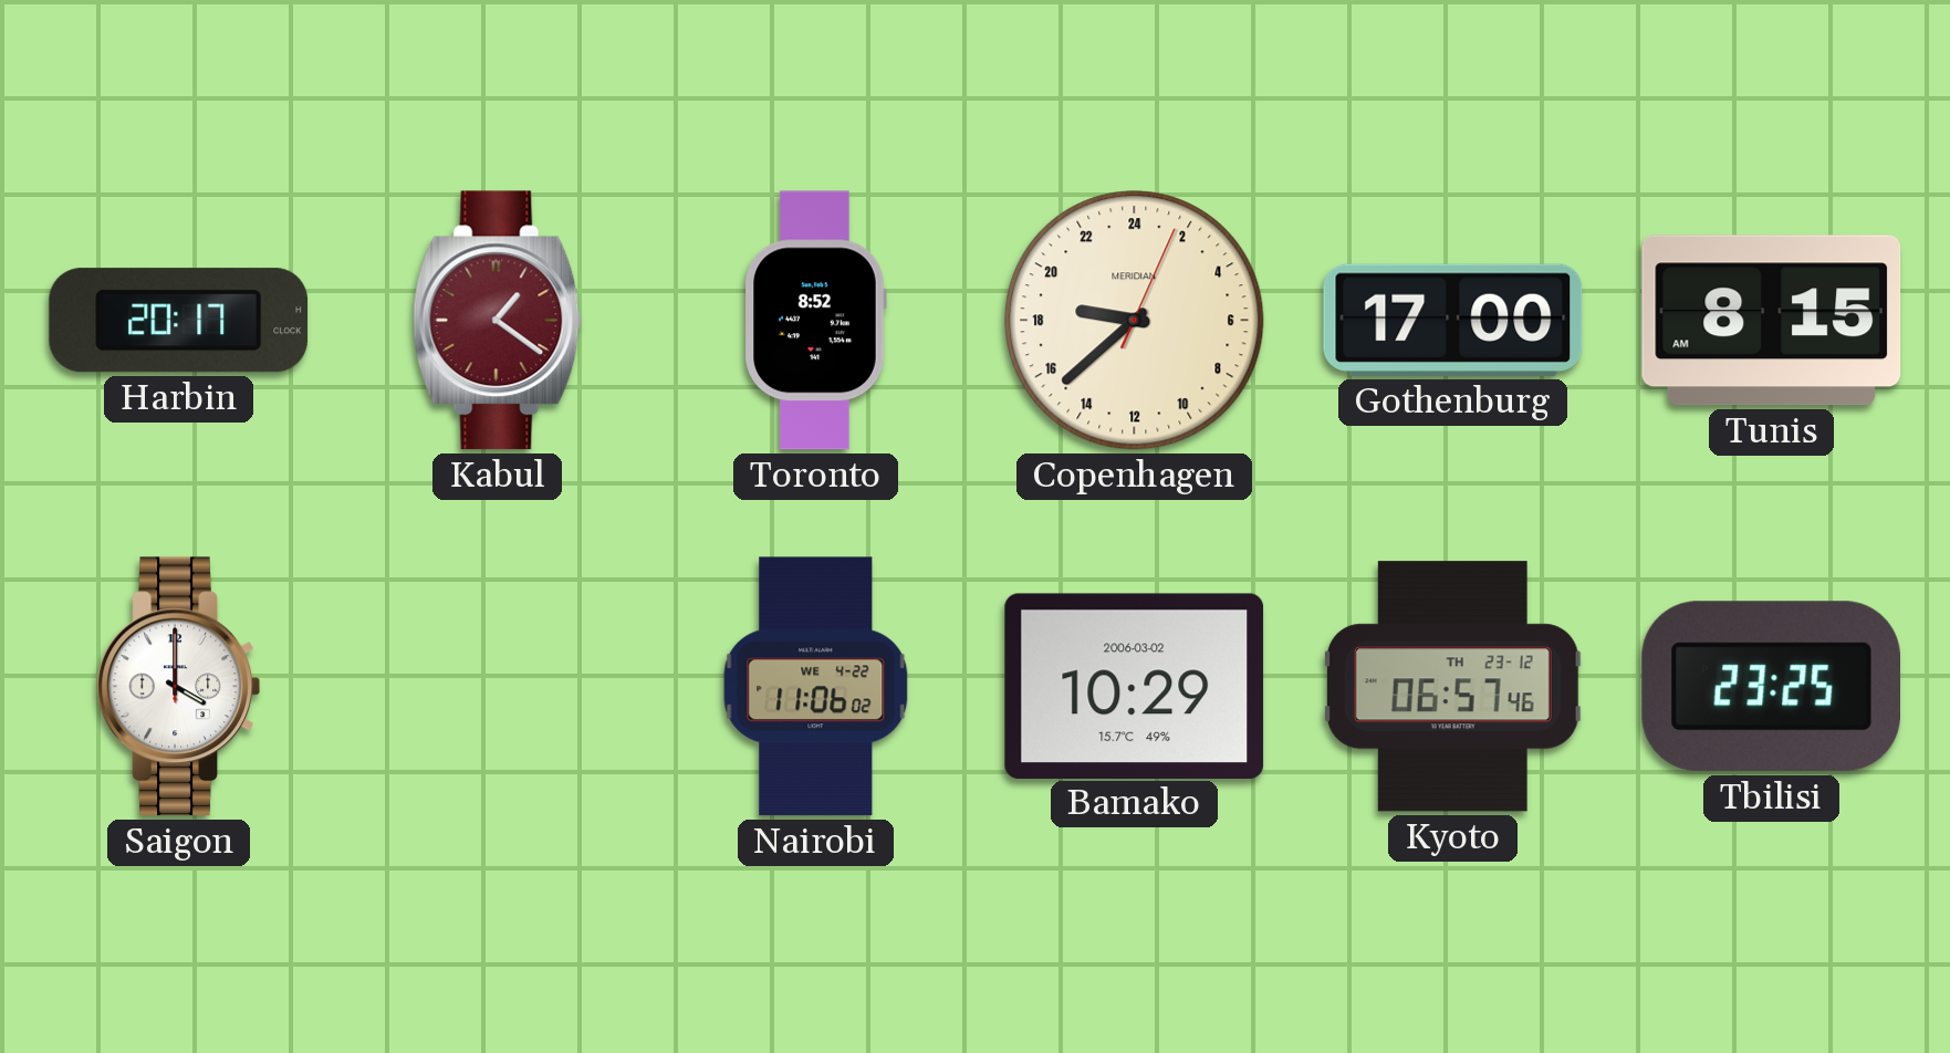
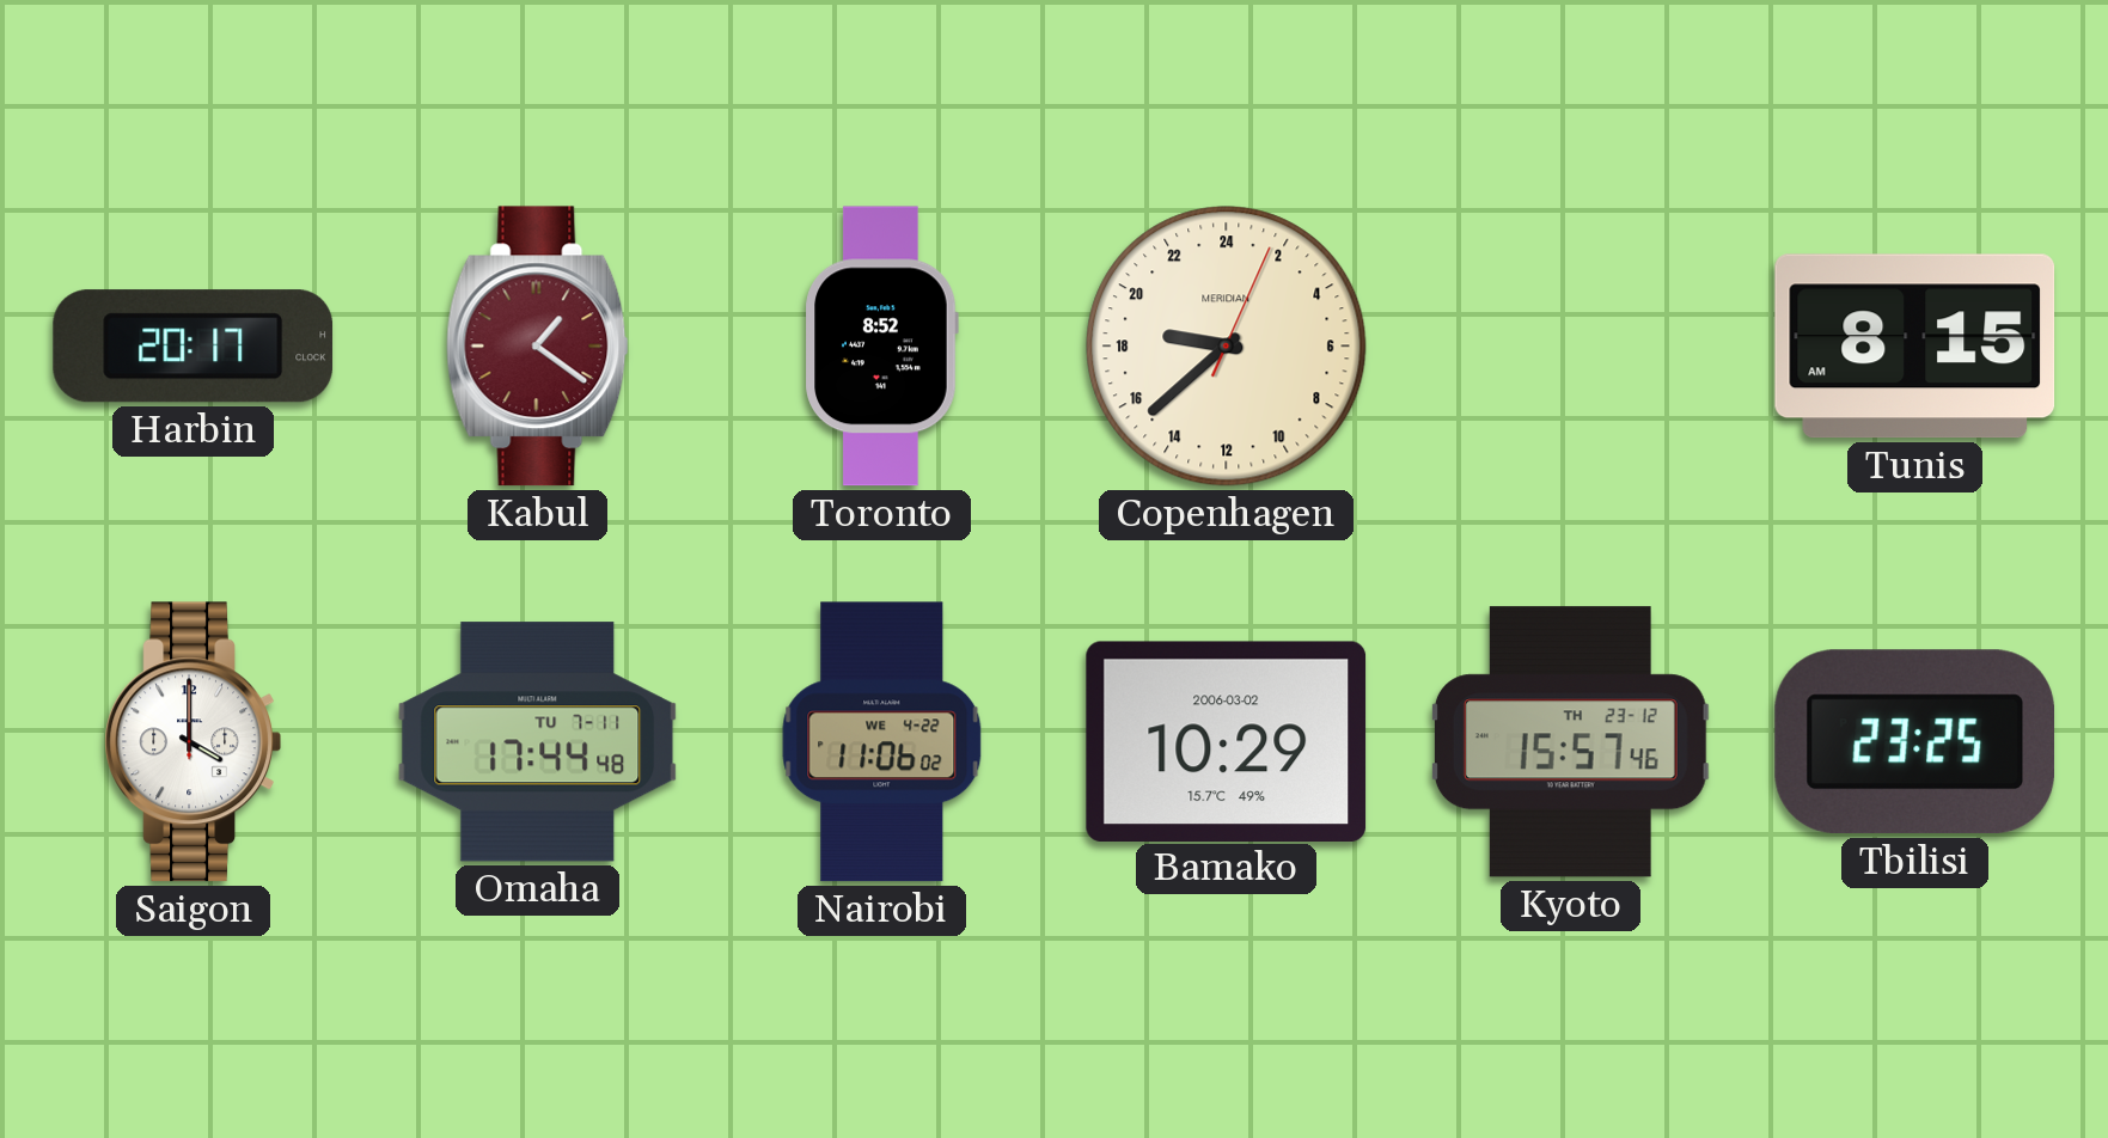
Gothenburg: 17:00 -> none (1453, 320)
Omaha: none -> 17:44 (538, 742)
Kyoto: 06:57 -> 15:57 (1570, 742)
